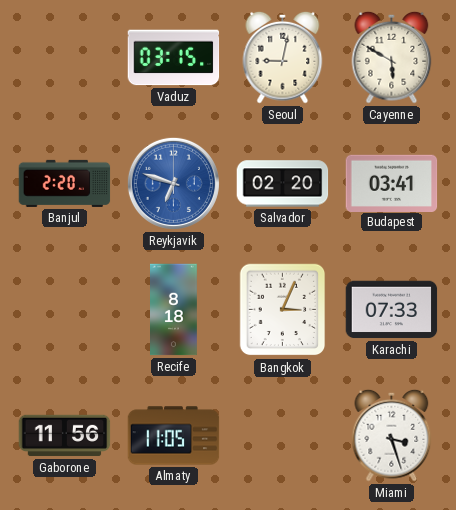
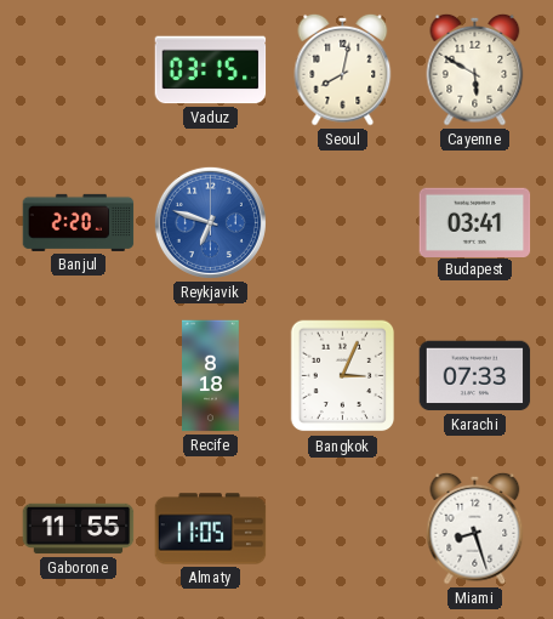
Seoul: 9:02 -> 8:02 (343, 69)
Salvador: 02:20 -> none (283, 184)
Gaborone: 11:56 -> 11:55 (79, 529)
Miami: 3:27 -> 8:27 (475, 528)
